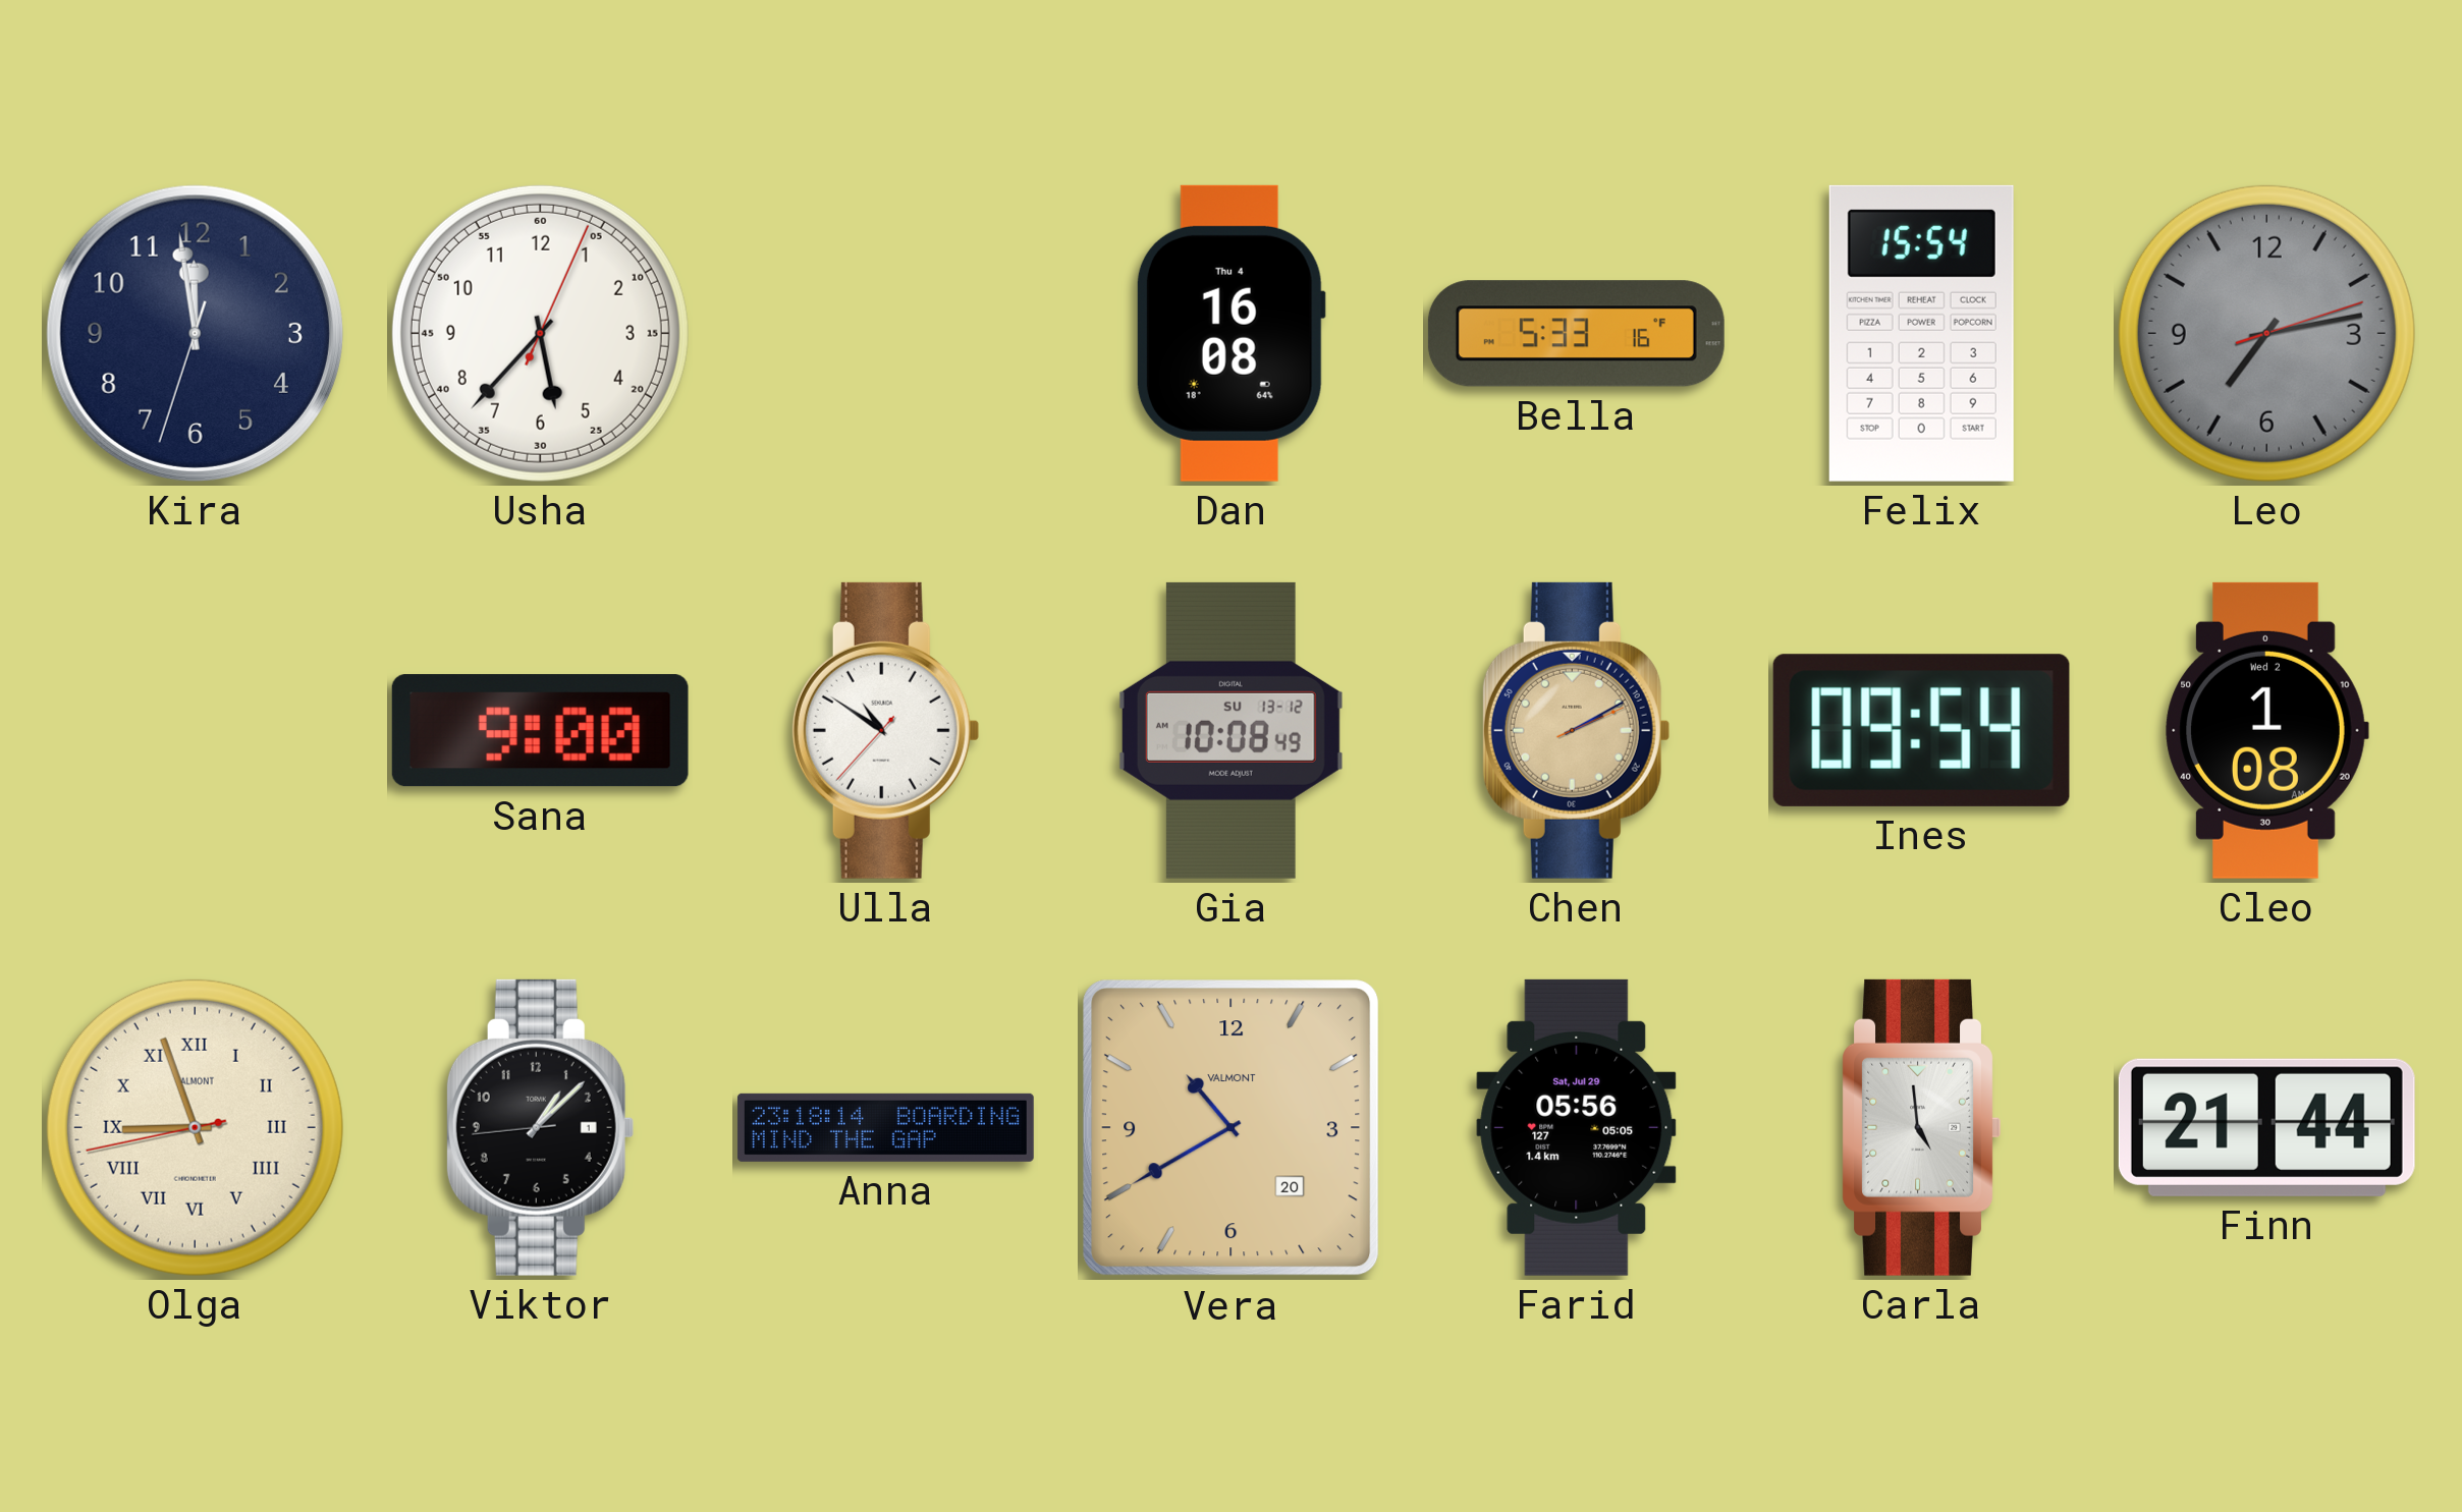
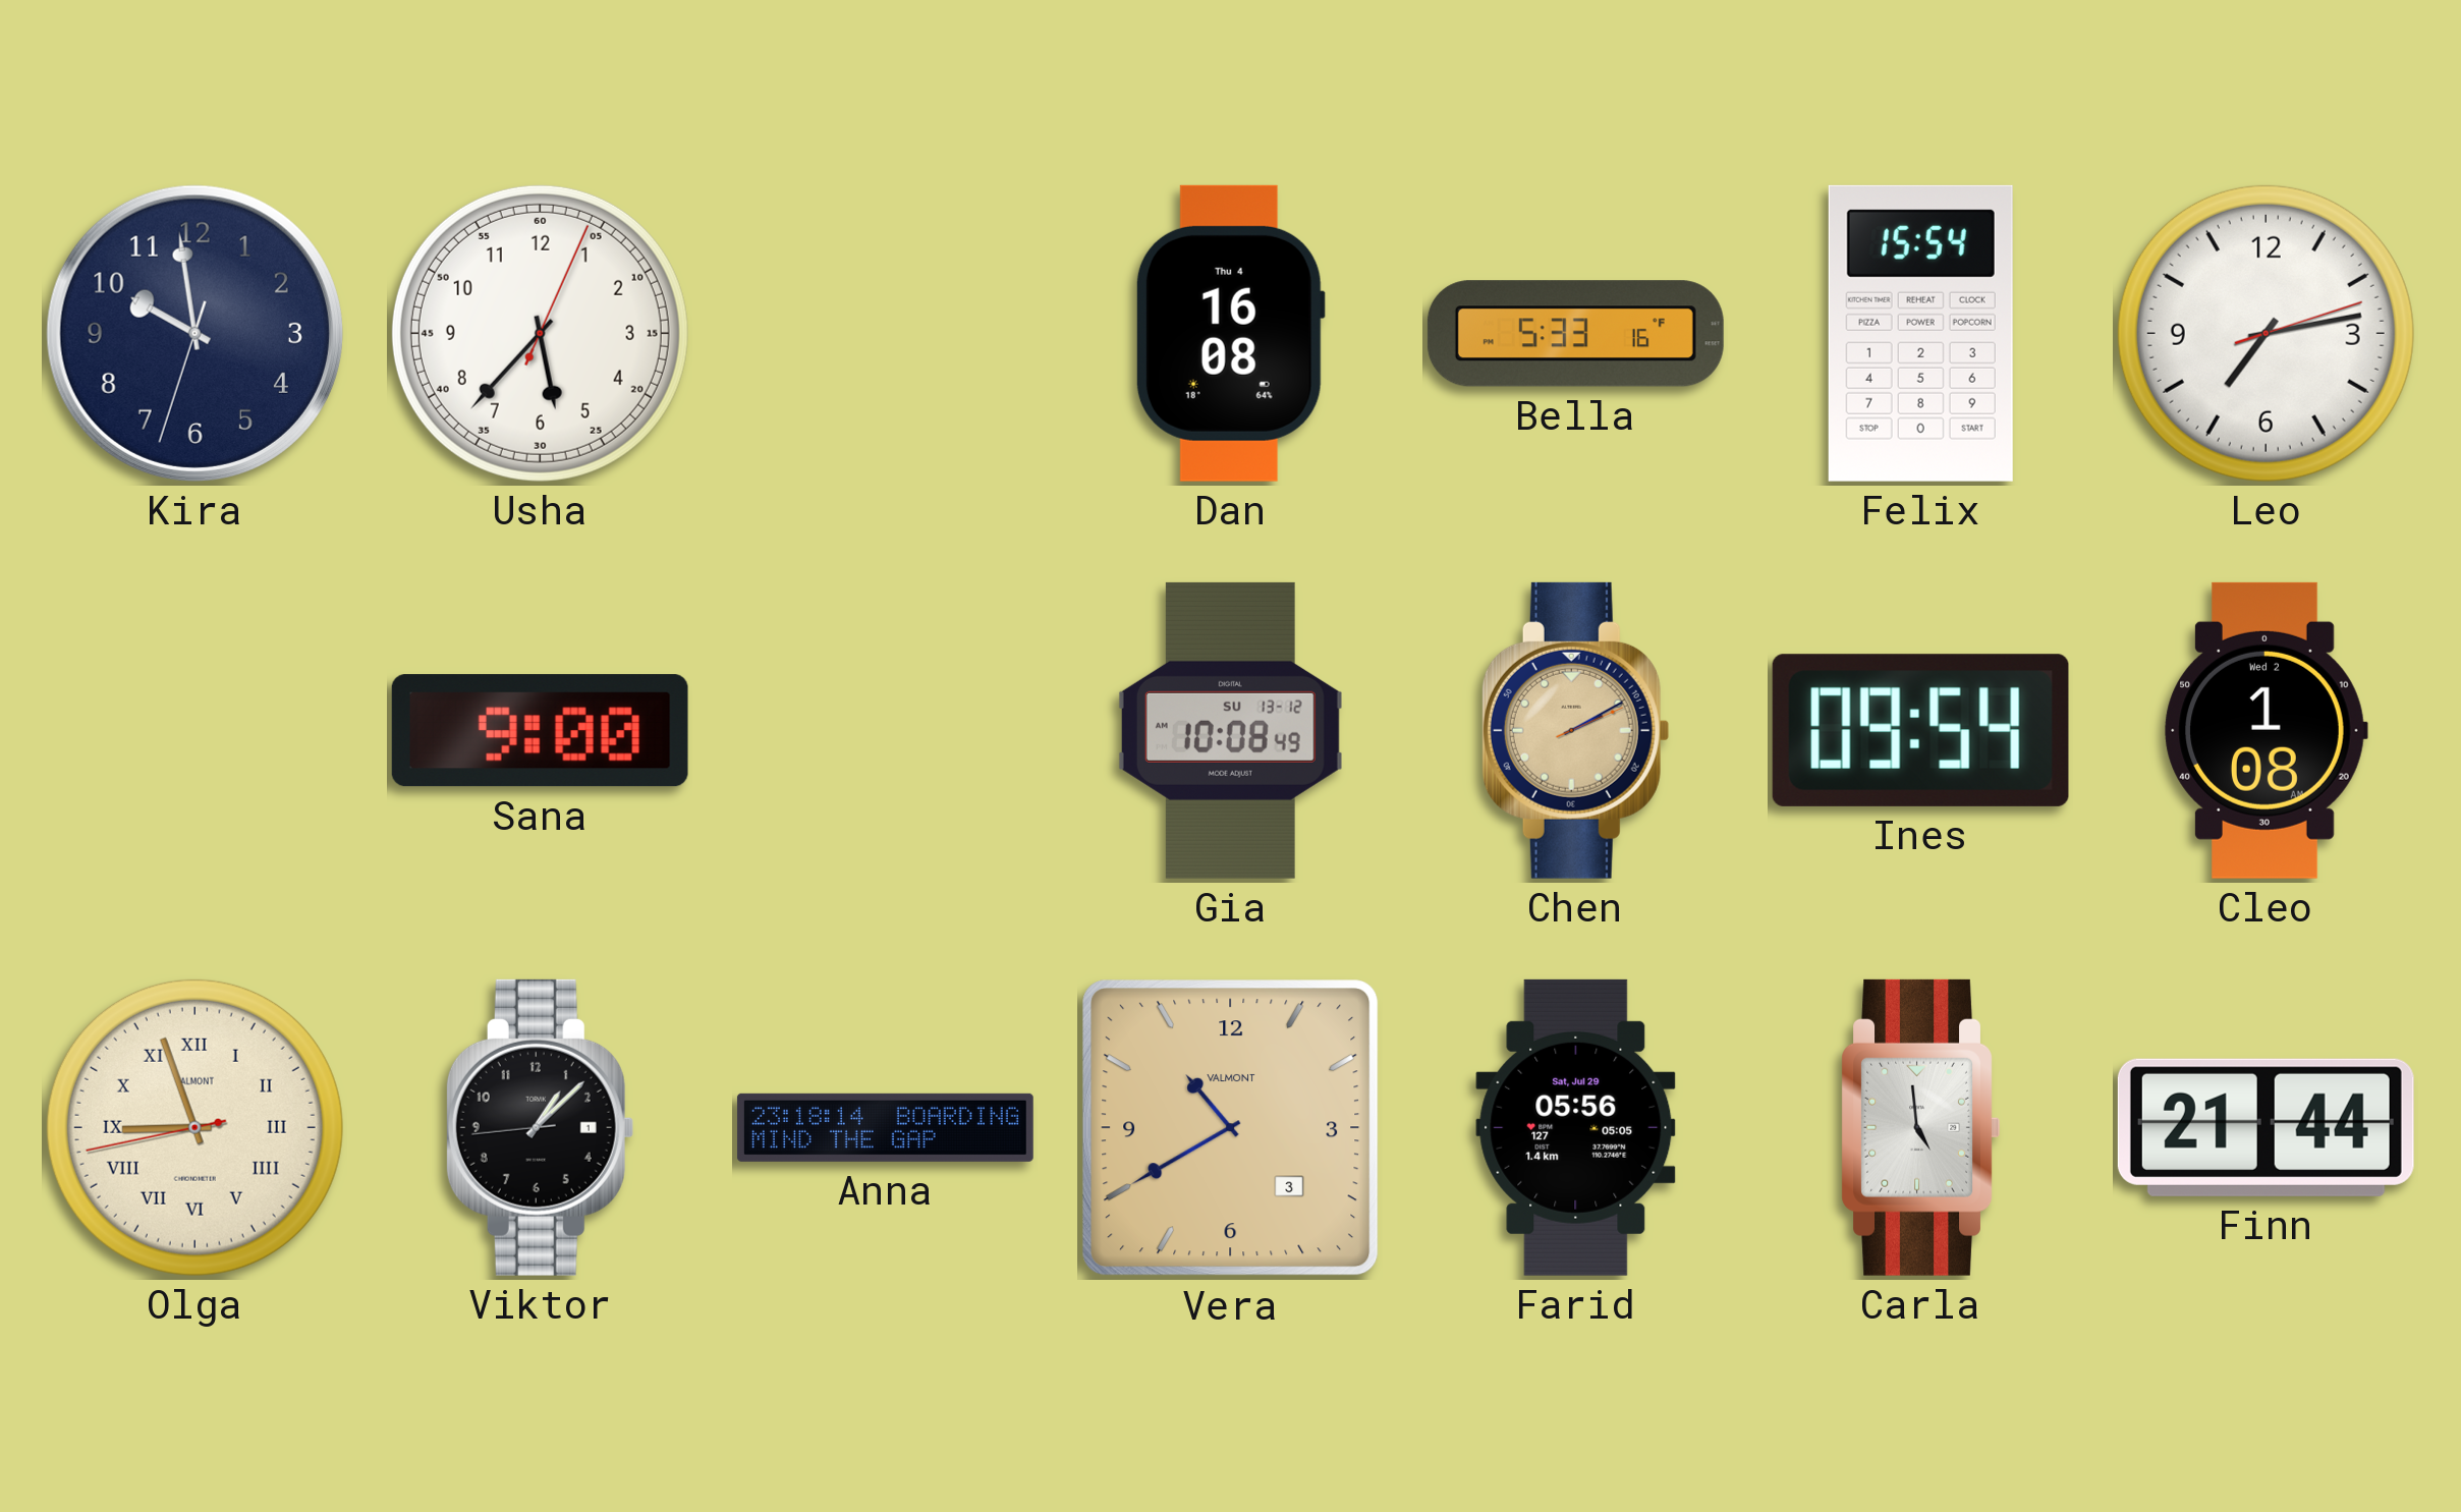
Kira: 11:58 -> 9:58 (194, 333)
Leo dial: grey -> white (2266, 333)
Ulla: 10:50 -> none (885, 730)
Vera date: 20 -> 3 (1231, 1128)
